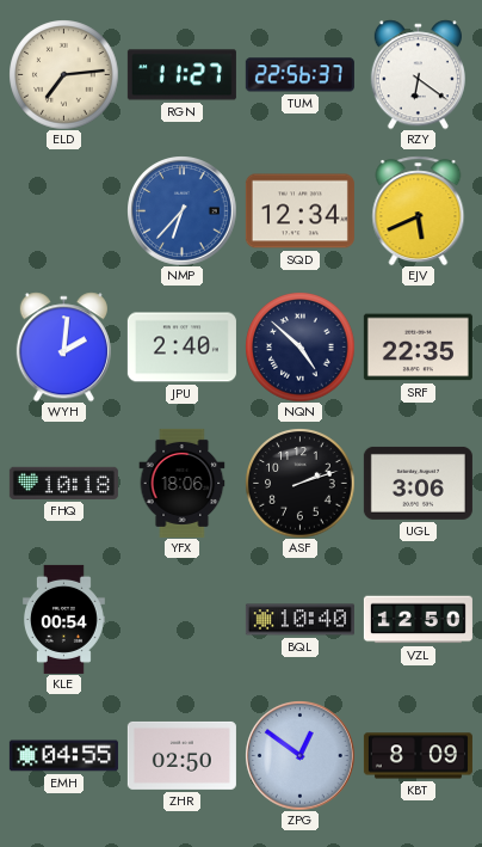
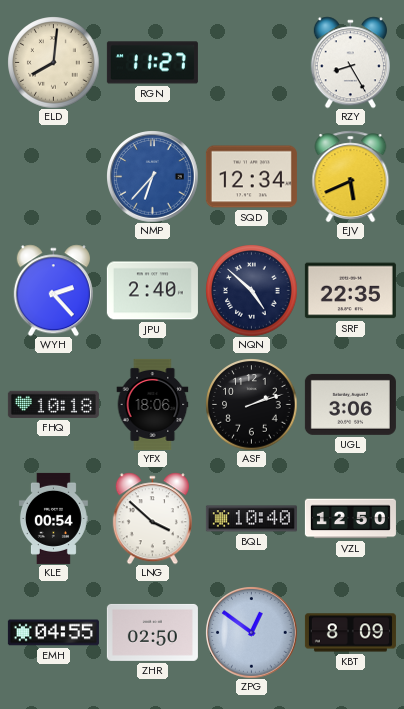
ELD: 7:14 -> 8:01 (53, 62)
TUM: 22:56 -> none (299, 75)
RZY: 6:21 -> 8:25 (350, 62)
WYH: 2:01 -> 2:23 (53, 290)
LNG: none -> 3:52 (152, 518)
